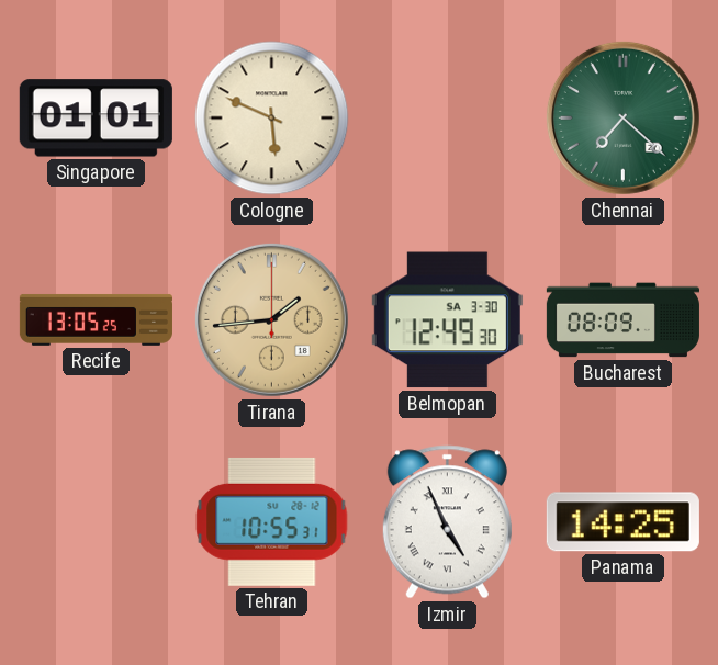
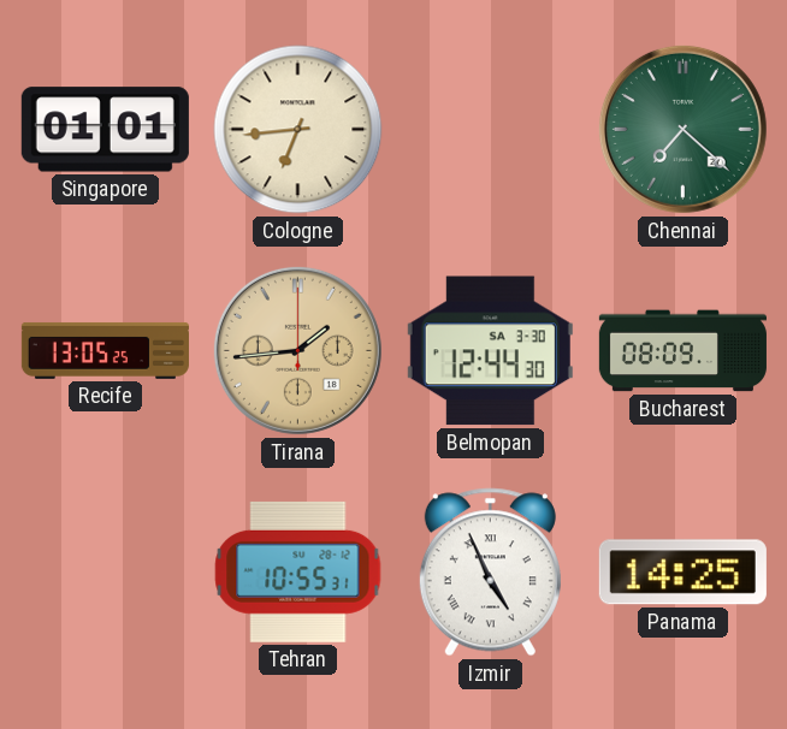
Cologne: 5:49 -> 6:44 (298, 130)
Belmopan: 12:49 -> 12:44 (490, 351)
